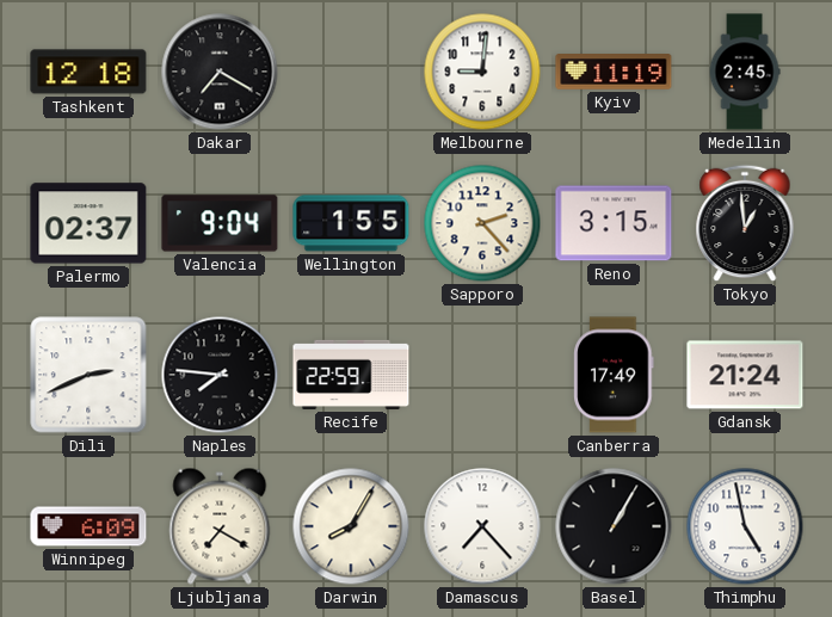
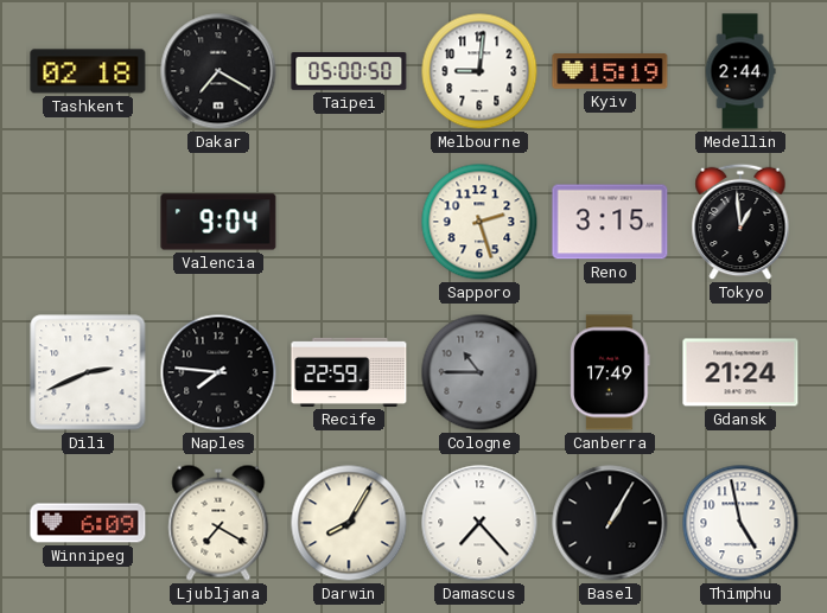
Tashkent: 12:18 -> 02:18 (88, 71)
Taipei: none -> 05:00 (349, 71)
Kyiv: 11:19 -> 15:19 (610, 71)
Medellin: 2:45 -> 2:44 (740, 71)
Palermo: 02:37 -> none (88, 223)
Wellington: 1:55 -> none (351, 223)
Sapporo: 2:23 -> 2:27 (479, 222)
Cologne: none -> 10:45 (479, 372)
